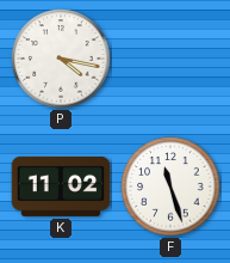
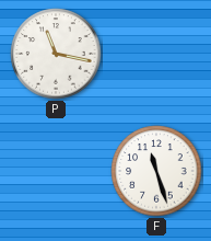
P: 4:17 -> 11:17 (56, 54)
K: 11:02 -> none (61, 186)
